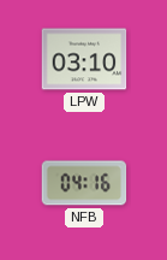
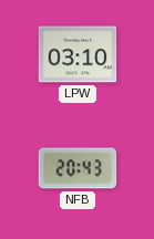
NFB: 04:16 -> 20:43 (78, 168)
